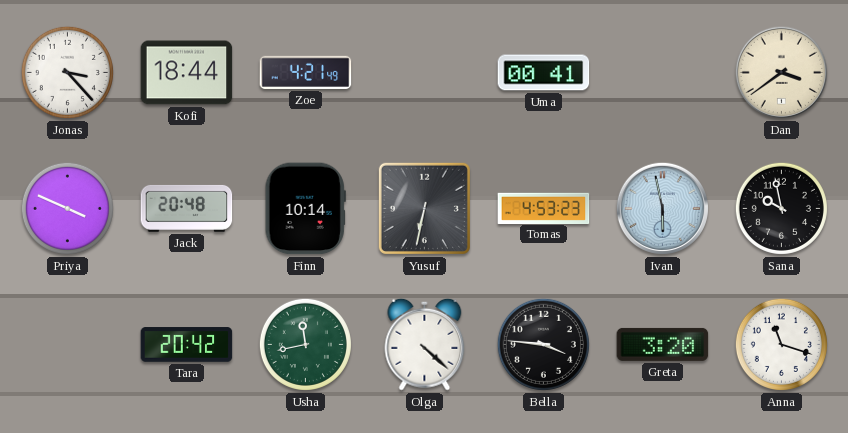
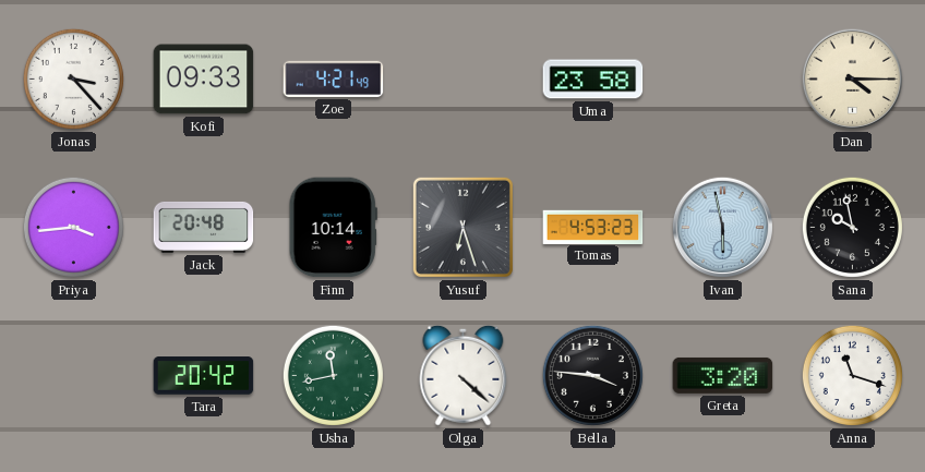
Kofi: 18:44 -> 09:33 (204, 80)
Uma: 00:41 -> 23:58 (593, 80)
Dan: 3:39 -> 4:15 (852, 78)
Priya: 3:49 -> 3:44 (73, 227)
Yusuf: 6:32 -> 6:27 (463, 227)
